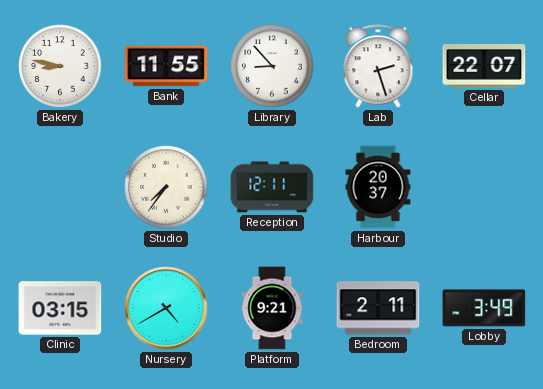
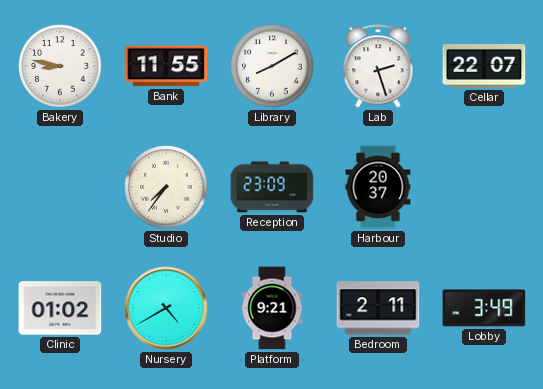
Library: 8:53 -> 8:10 (272, 66)
Reception: 12:11 -> 23:09 (272, 187)
Clinic: 03:15 -> 01:02 (60, 308)
